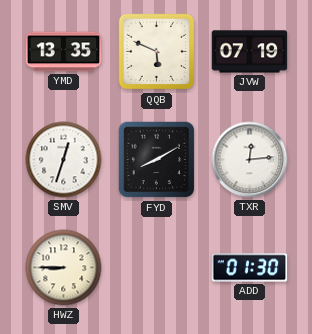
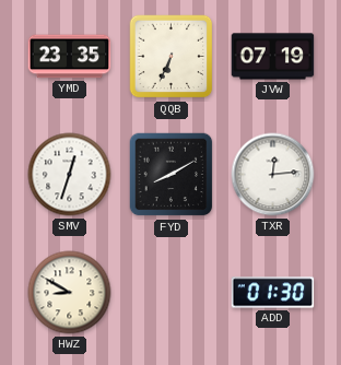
YMD: 13:35 -> 23:35 (70, 57)
QQB: 5:49 -> 6:34 (172, 57)
HWZ: 8:45 -> 8:50 (70, 293)
